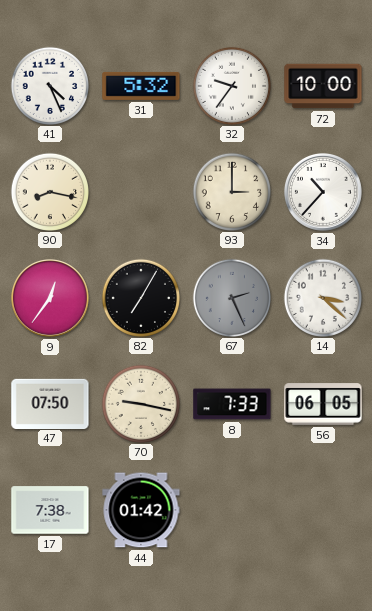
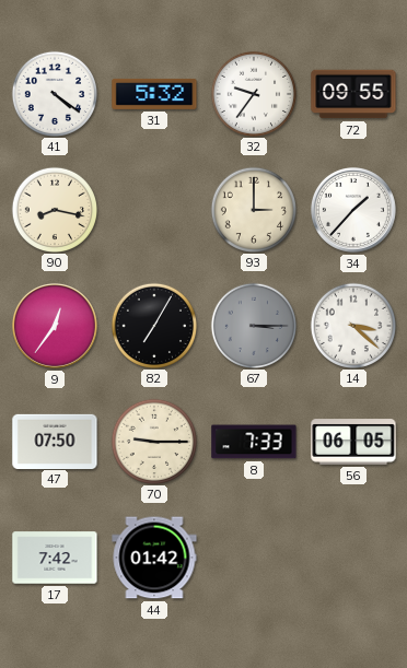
41: 4:26 -> 4:21 (54, 93)
72: 10:00 -> 09:55 (353, 94)
34: 10:37 -> 1:37 (353, 210)
67: 2:26 -> 3:15 (253, 325)
70: 9:17 -> 9:15 (153, 441)
17: 7:38 -> 7:42 (55, 558)
